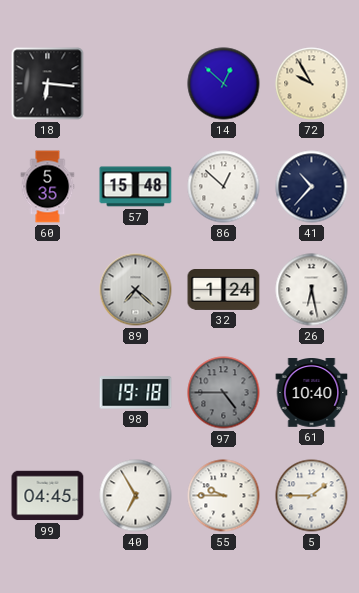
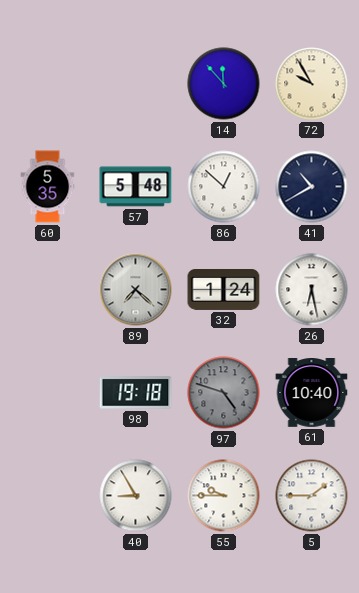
18: 6:16 -> none (48, 84)
14: 12:52 -> 11:53 (224, 84)
57: 15:48 -> 5:48 (136, 187)
41: 10:37 -> 10:40 (312, 187)
97: 4:45 -> 4:48 (224, 393)
99: 04:45 -> none (48, 496)
40: 6:55 -> 8:55 (136, 496)
